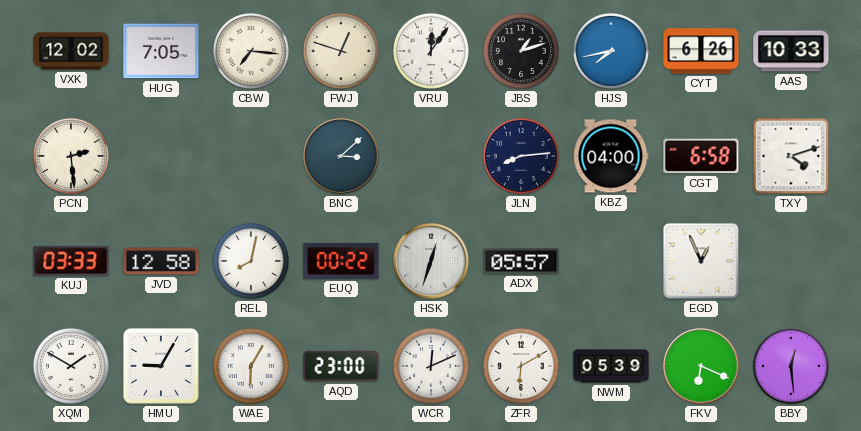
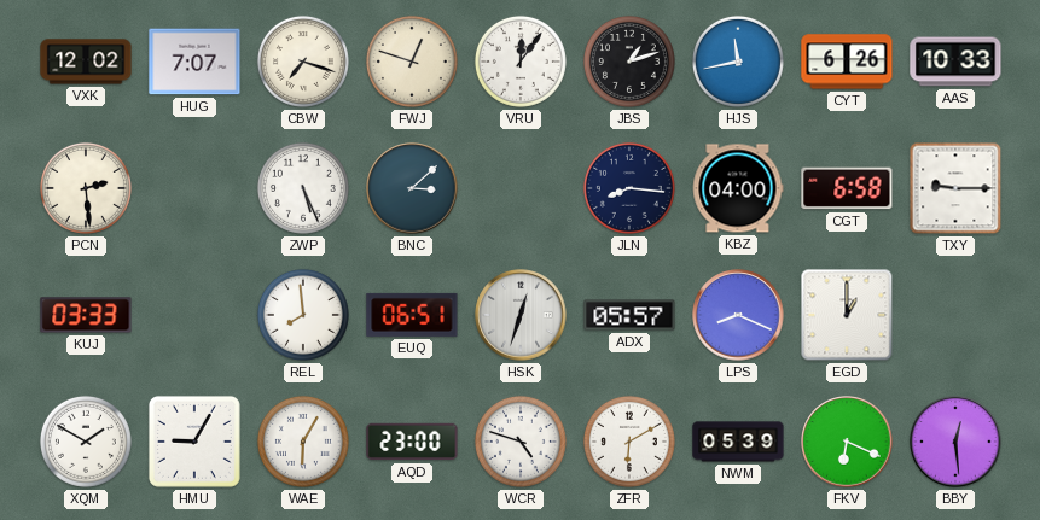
HUG: 7:05 -> 7:07 (194, 62)
CBW: 7:16 -> 7:18 (303, 62)
HJS: 7:43 -> 11:43 (738, 62)
ZWP: none -> 5:26 (303, 188)
JLN: 8:14 -> 8:16 (629, 188)
TXY: 4:12 -> 9:15 (955, 188)
JVD: 12:58 -> none (161, 261)
REL: 8:02 -> 7:59 (303, 315)
EUQ: 00:22 -> 06:51 (412, 315)
LPS: none -> 8:19 (738, 315)
EGD: 12:56 -> 1:00 (847, 315)
WCR: 12:11 -> 4:48 (521, 442)
